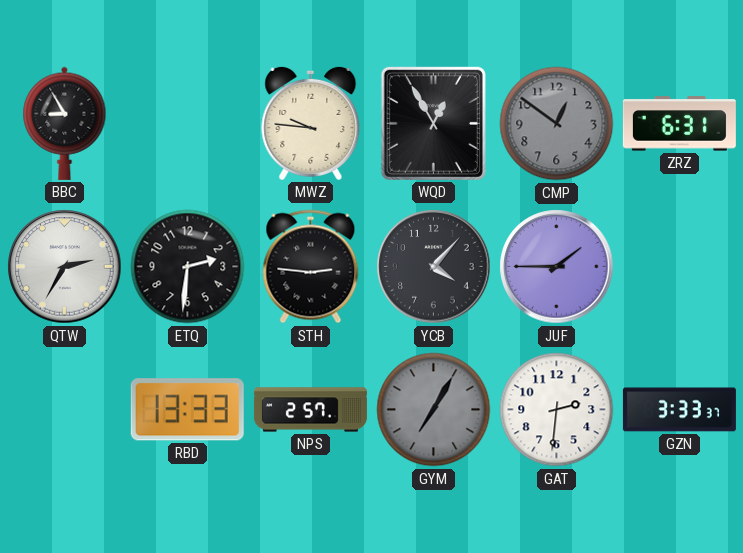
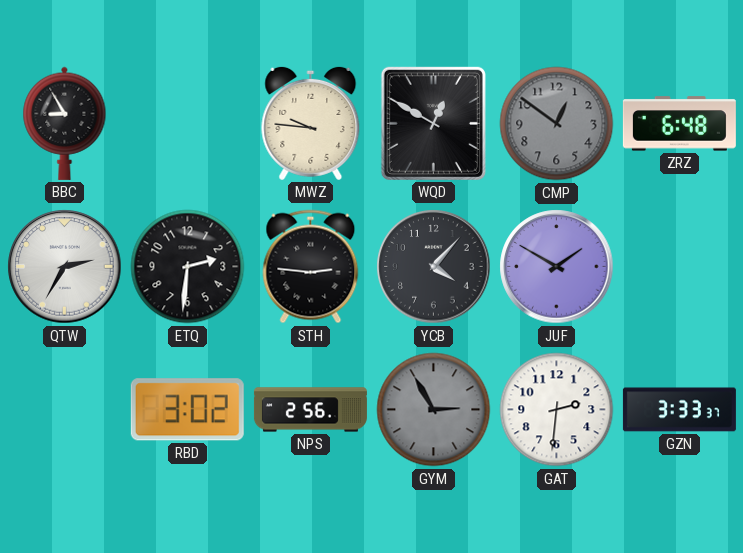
WQD: 12:55 -> 12:50 (433, 123)
ZRZ: 6:31 -> 6:48 (679, 124)
JUF: 1:45 -> 1:50 (557, 267)
RBD: 13:33 -> 3:02 (187, 410)
NPS: 2:57 -> 2:56 (310, 410)
GYM: 7:05 -> 2:55 (434, 410)
